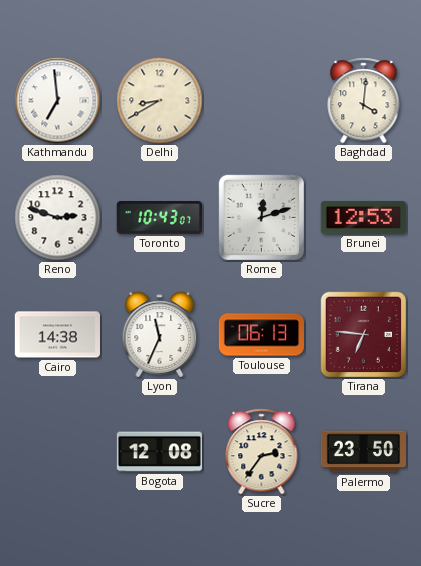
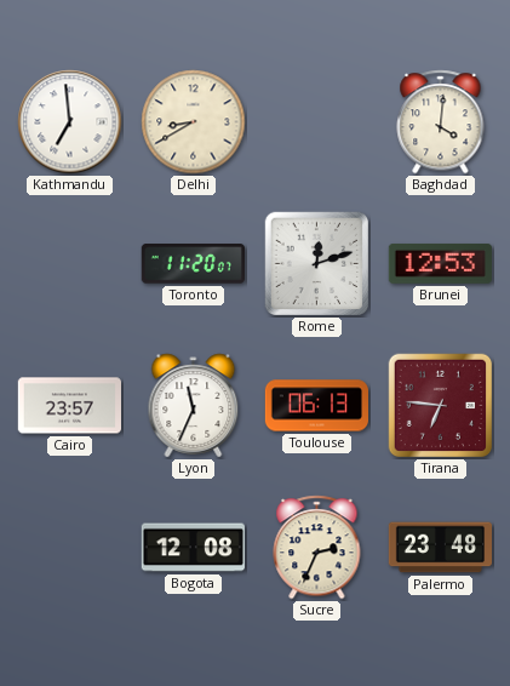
Reno: 2:48 -> none (58, 218)
Toronto: 10:43 -> 11:20 (193, 264)
Cairo: 14:38 -> 23:57 (69, 406)
Sucre: 2:36 -> 2:34 (317, 548)
Palermo: 23:50 -> 23:48 (440, 548)
